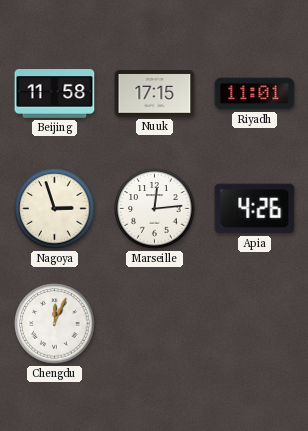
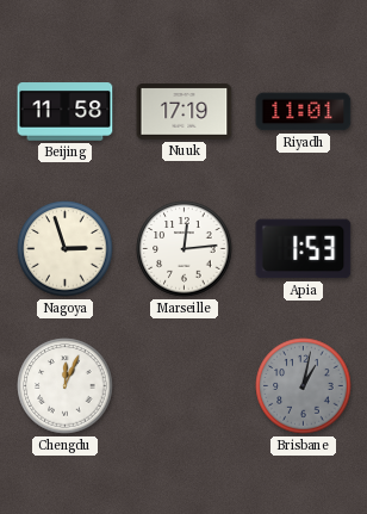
Nuuk: 17:15 -> 17:19 (185, 112)
Apia: 4:26 -> 1:53 (304, 249)
Brisbane: none -> 1:02 (304, 386)
